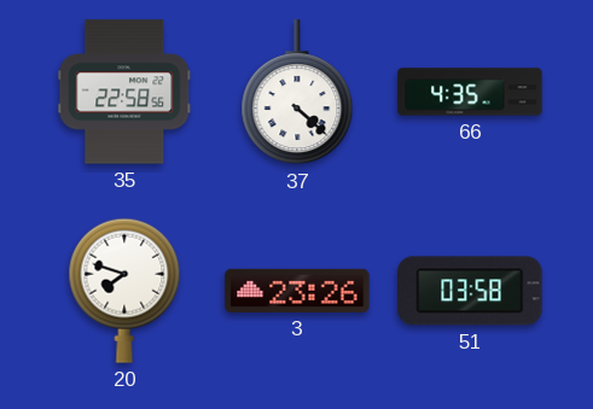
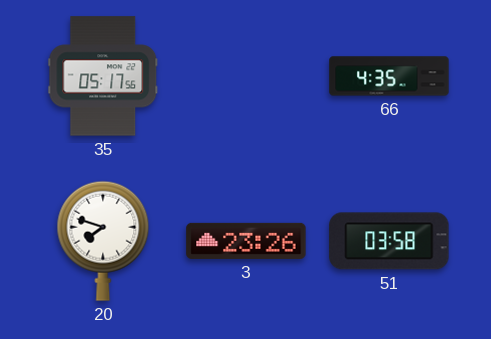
35: 22:58 -> 05:17 (103, 76)
37: 4:22 -> none (297, 93)
